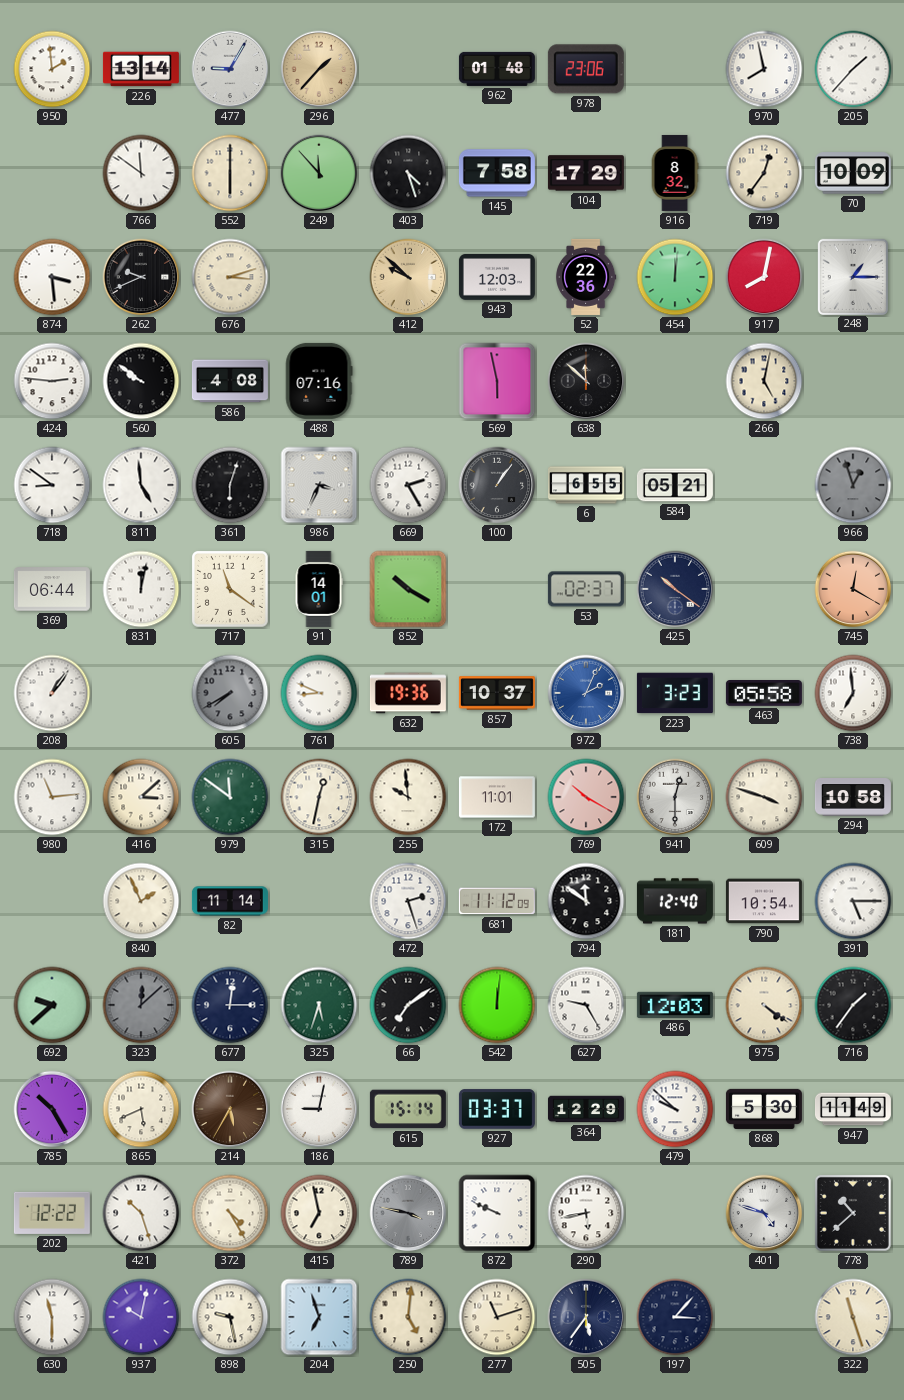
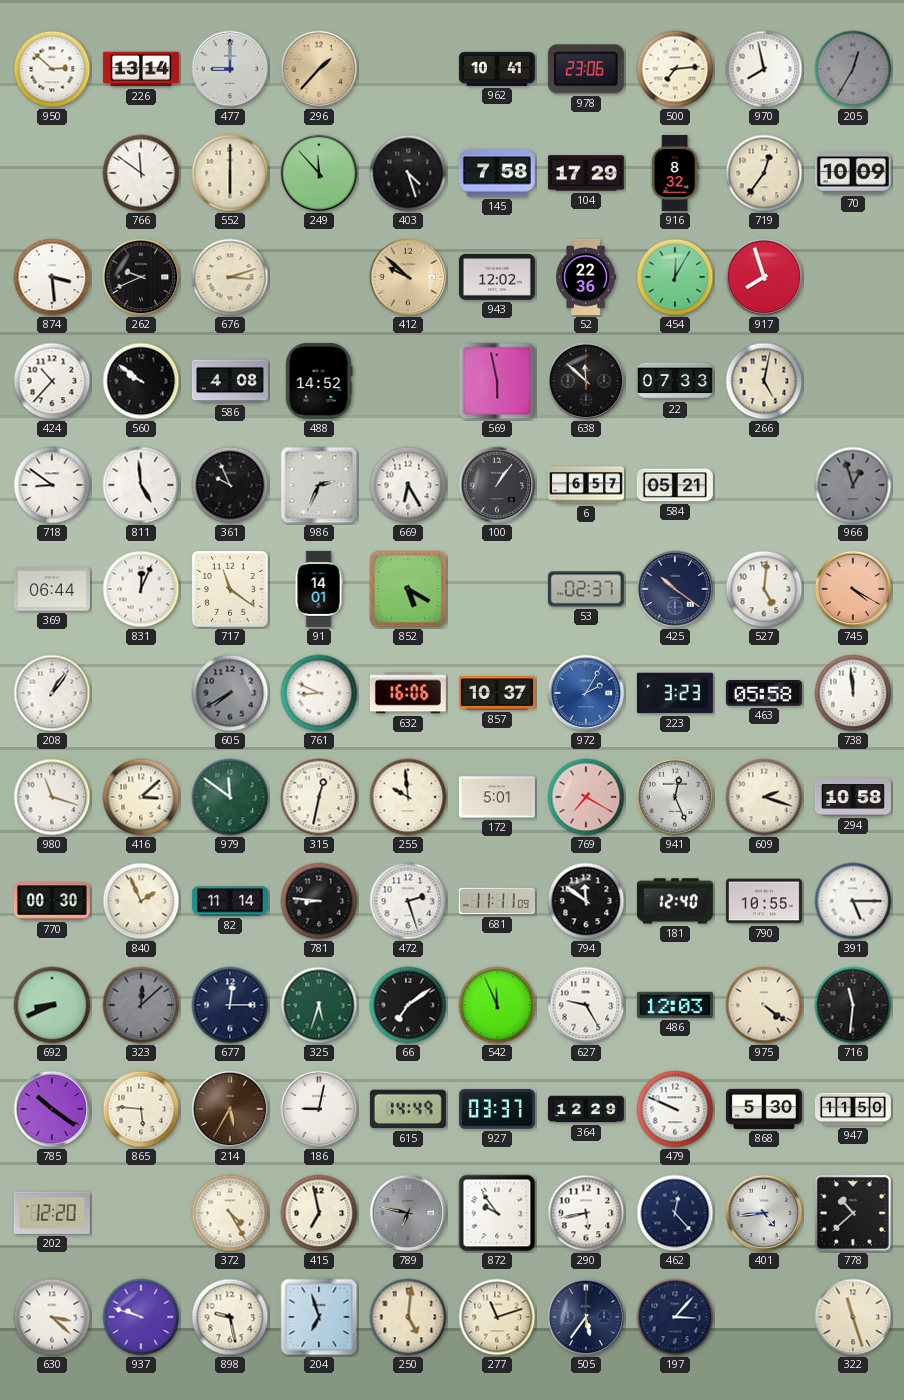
950: 1:59 -> 2:52 (52, 69)
477: 9:05 -> 9:00 (230, 69)
962: 01:48 -> 10:41 (497, 69)
500: none -> 7:14 (675, 69)
205: 1:37 -> 12:35 (853, 69)
205 dial: white -> grey (853, 69)
943: 12:03 -> 12:02 (497, 277)
454: 12:01 -> 12:05 (675, 277)
917: 8:02 -> 7:57 (764, 277)
248: 1:15 -> none (852, 276)
424: 2:46 -> 10:37 (52, 381)
488: 07:16 -> 14:52 (319, 381)
22: none -> 07:33 (675, 381)
361: 6:03 -> 9:56 (230, 485)
986: 3:34 -> 2:34 (319, 485)
669: 2:25 -> 6:25 (408, 485)
6: 6:55 -> 6:57 (586, 485)
831: 12:02 -> 12:04 (141, 589)
852: 10:20 -> 5:20 (408, 589)
527: none -> 5:01 (764, 589)
745: 12:20 -> 4:20 (853, 589)
632: 19:36 -> 16:06 (408, 693)
972: 2:04 -> 2:05 (586, 693)
738: 6:59 -> 11:59 (853, 693)
980: 11:14 -> 11:18 (52, 797)
172: 11:01 -> 5:01 (497, 797)
769: 10:20 -> 7:20 (586, 797)
941: 12:30 -> 12:26 (675, 797)
609: 3:48 -> 2:18 (764, 797)
770: none -> 00:30 (52, 901)
781: none -> 8:46 (319, 901)
681: 11:12 -> 11:11 (497, 901)
790: 10:54 -> 10:55 (764, 901)
692: 9:38 -> 8:41 (52, 1005)
542: 12:01 -> 11:56 (497, 1005)
716: 1:36 -> 11:31 (853, 1005)
785: 10:25 -> 10:21 (52, 1109)
865: 5:41 -> 5:46 (141, 1109)
615: 15:14 -> 14:49 (408, 1109)
479: 9:52 -> 9:49 (675, 1109)
947: 11:49 -> 11:50 (853, 1109)
202: 12:22 -> 12:20 (52, 1213)
421: 10:27 -> none (141, 1213)
789: 3:47 -> 6:47 (408, 1213)
872: 9:49 -> 9:54 (497, 1213)
462: none -> 12:23 (675, 1213)
401: 4:48 -> 4:44 (764, 1213)
630: 11:30 -> 3:22 (52, 1317)
937: 10:02 -> 9:48 (141, 1317)
